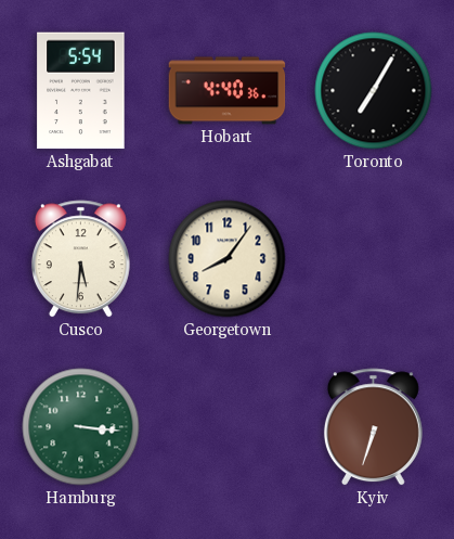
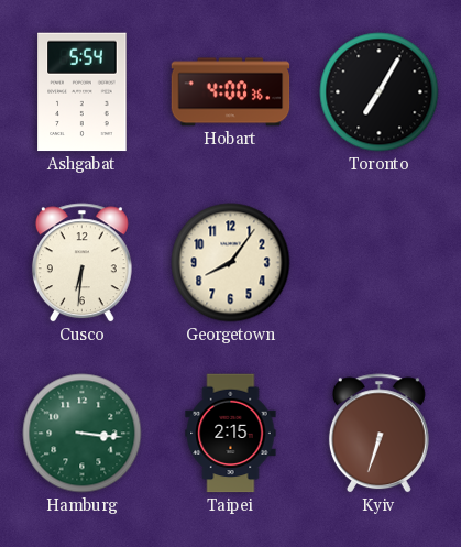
Hobart: 4:40 -> 4:00 (231, 92)
Cusco: 5:31 -> 6:31 (81, 263)
Taipei: none -> 2:15 (231, 434)
